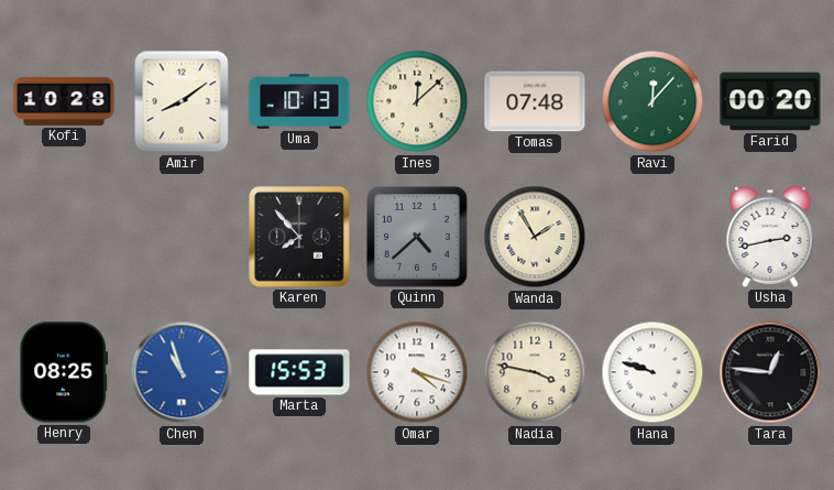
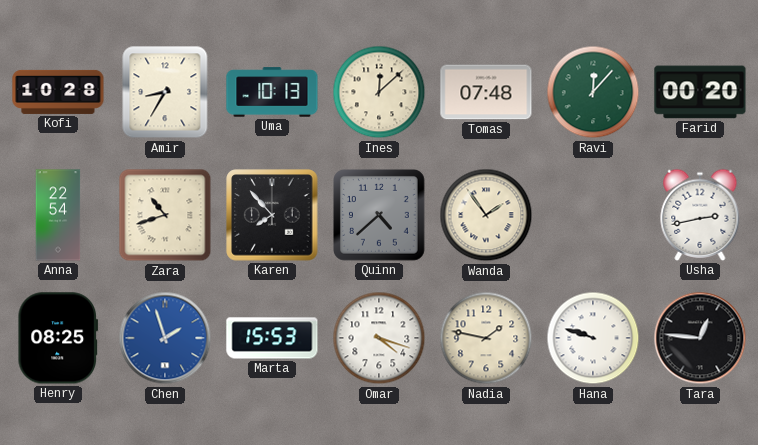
Amir: 8:09 -> 8:35 (165, 92)
Anna: none -> 22:54 (58, 215)
Zara: none -> 10:42 (165, 215)
Wanda: 1:55 -> 1:54 (486, 215)
Chen: 10:57 -> 1:57 (165, 338)
Nadia: 3:47 -> 1:47 (486, 338)
